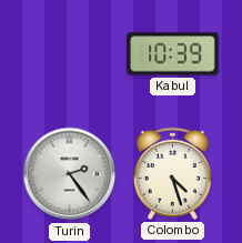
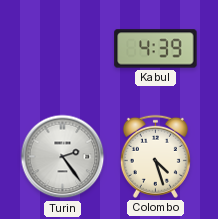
Kabul: 10:39 -> 4:39 (156, 49)
